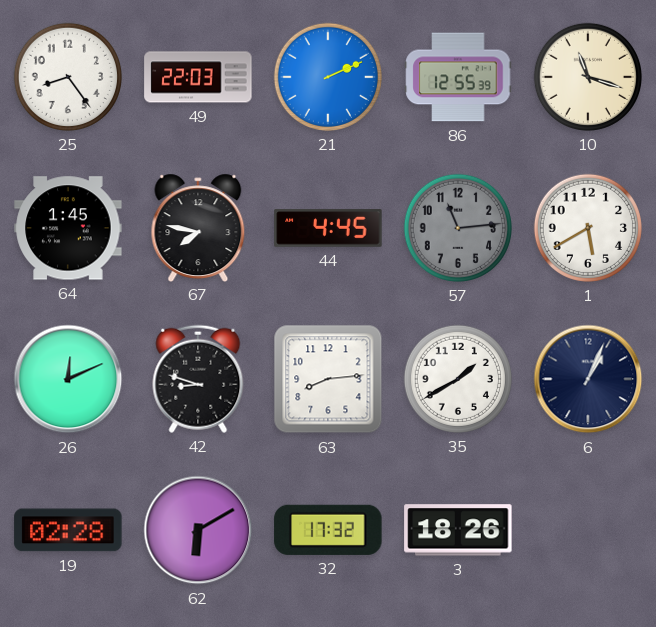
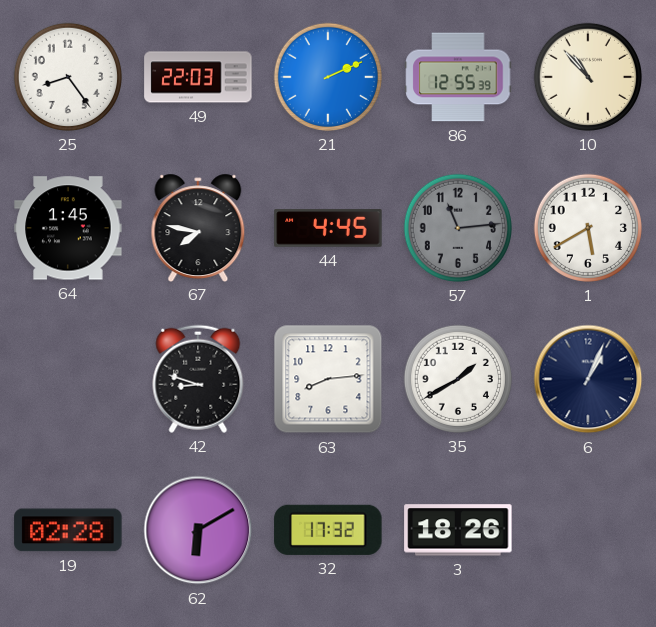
10: 11:18 -> 10:53 (588, 77)
26: 12:11 -> none (68, 379)
